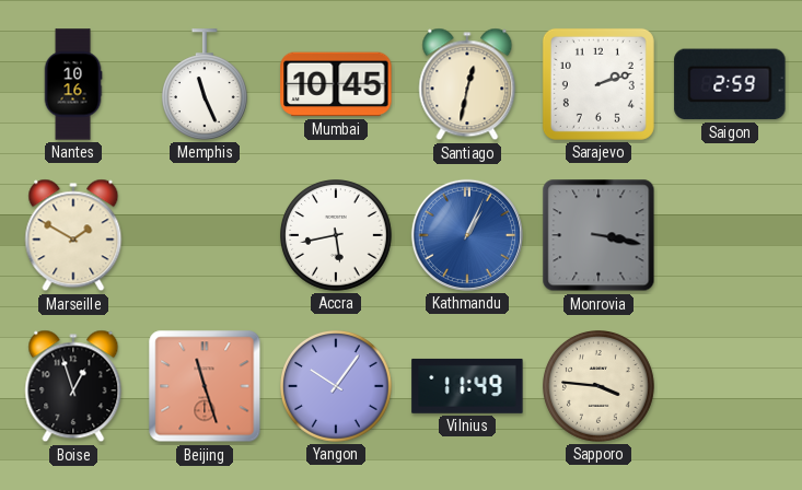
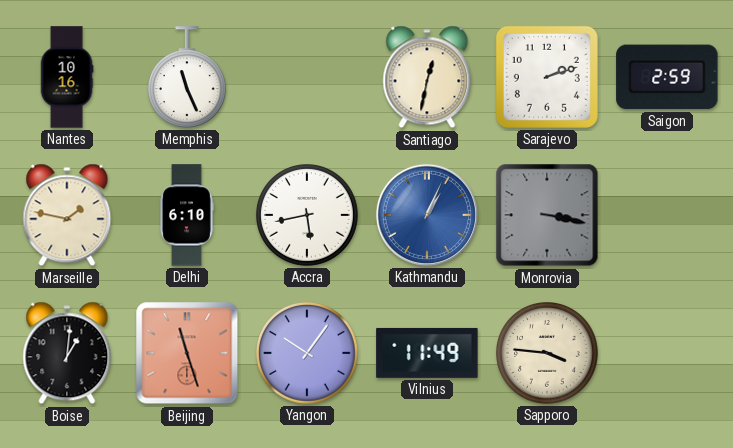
Mumbai: 10:45 -> none (336, 84)
Marseille: 1:50 -> 1:47 (67, 215)
Delhi: none -> 6:10 (187, 215)
Boise: 12:57 -> 1:01 (67, 353)
